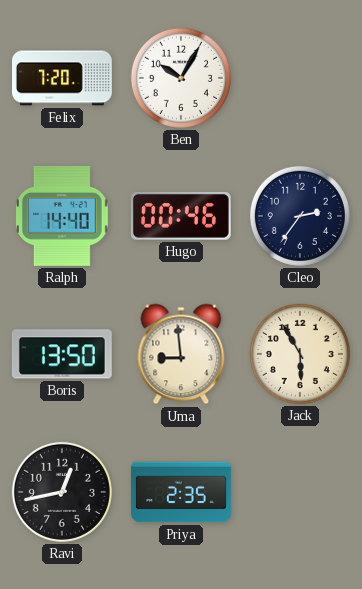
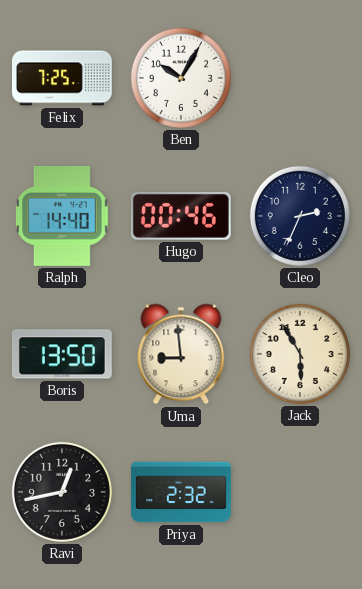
Felix: 7:20 -> 7:25 (63, 78)
Cleo: 2:36 -> 2:34 (300, 216)
Priya: 2:35 -> 2:32 (182, 492)
